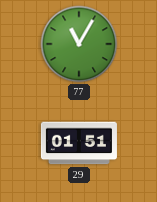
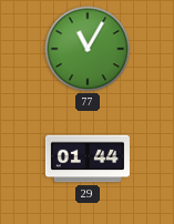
29: 01:51 -> 01:44 (88, 159)
